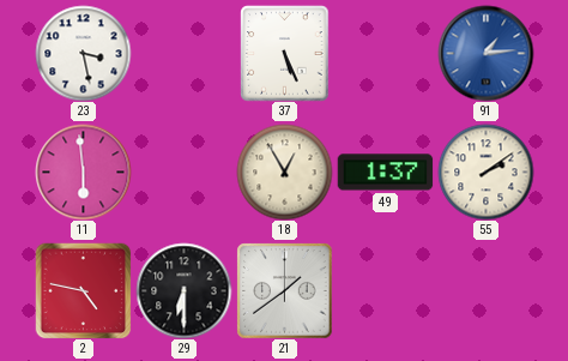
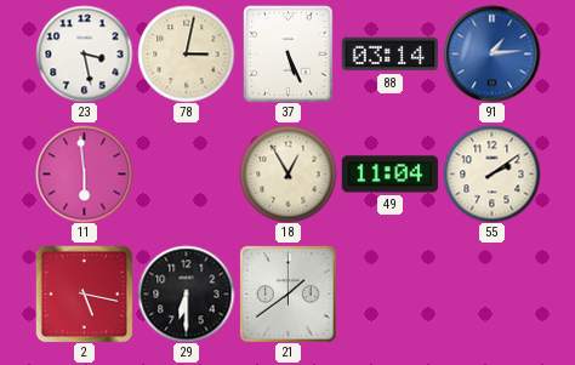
78: none -> 3:02 (186, 53)
88: none -> 03:14 (389, 55)
49: 1:37 -> 11:04 (389, 175)
2: 4:47 -> 5:17 (84, 293)
